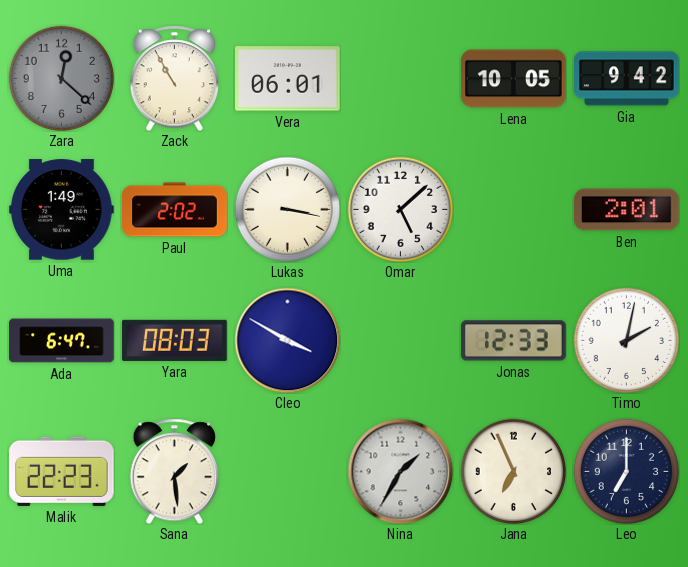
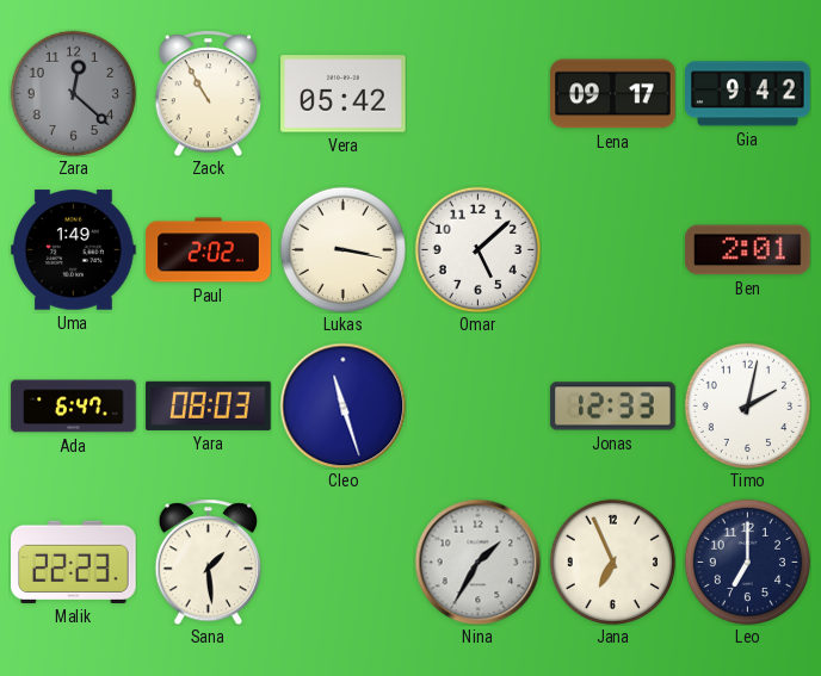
Vera: 06:01 -> 05:42 (344, 94)
Lena: 10:05 -> 09:17 (613, 94)
Cleo: 3:50 -> 11:27 (342, 405)
